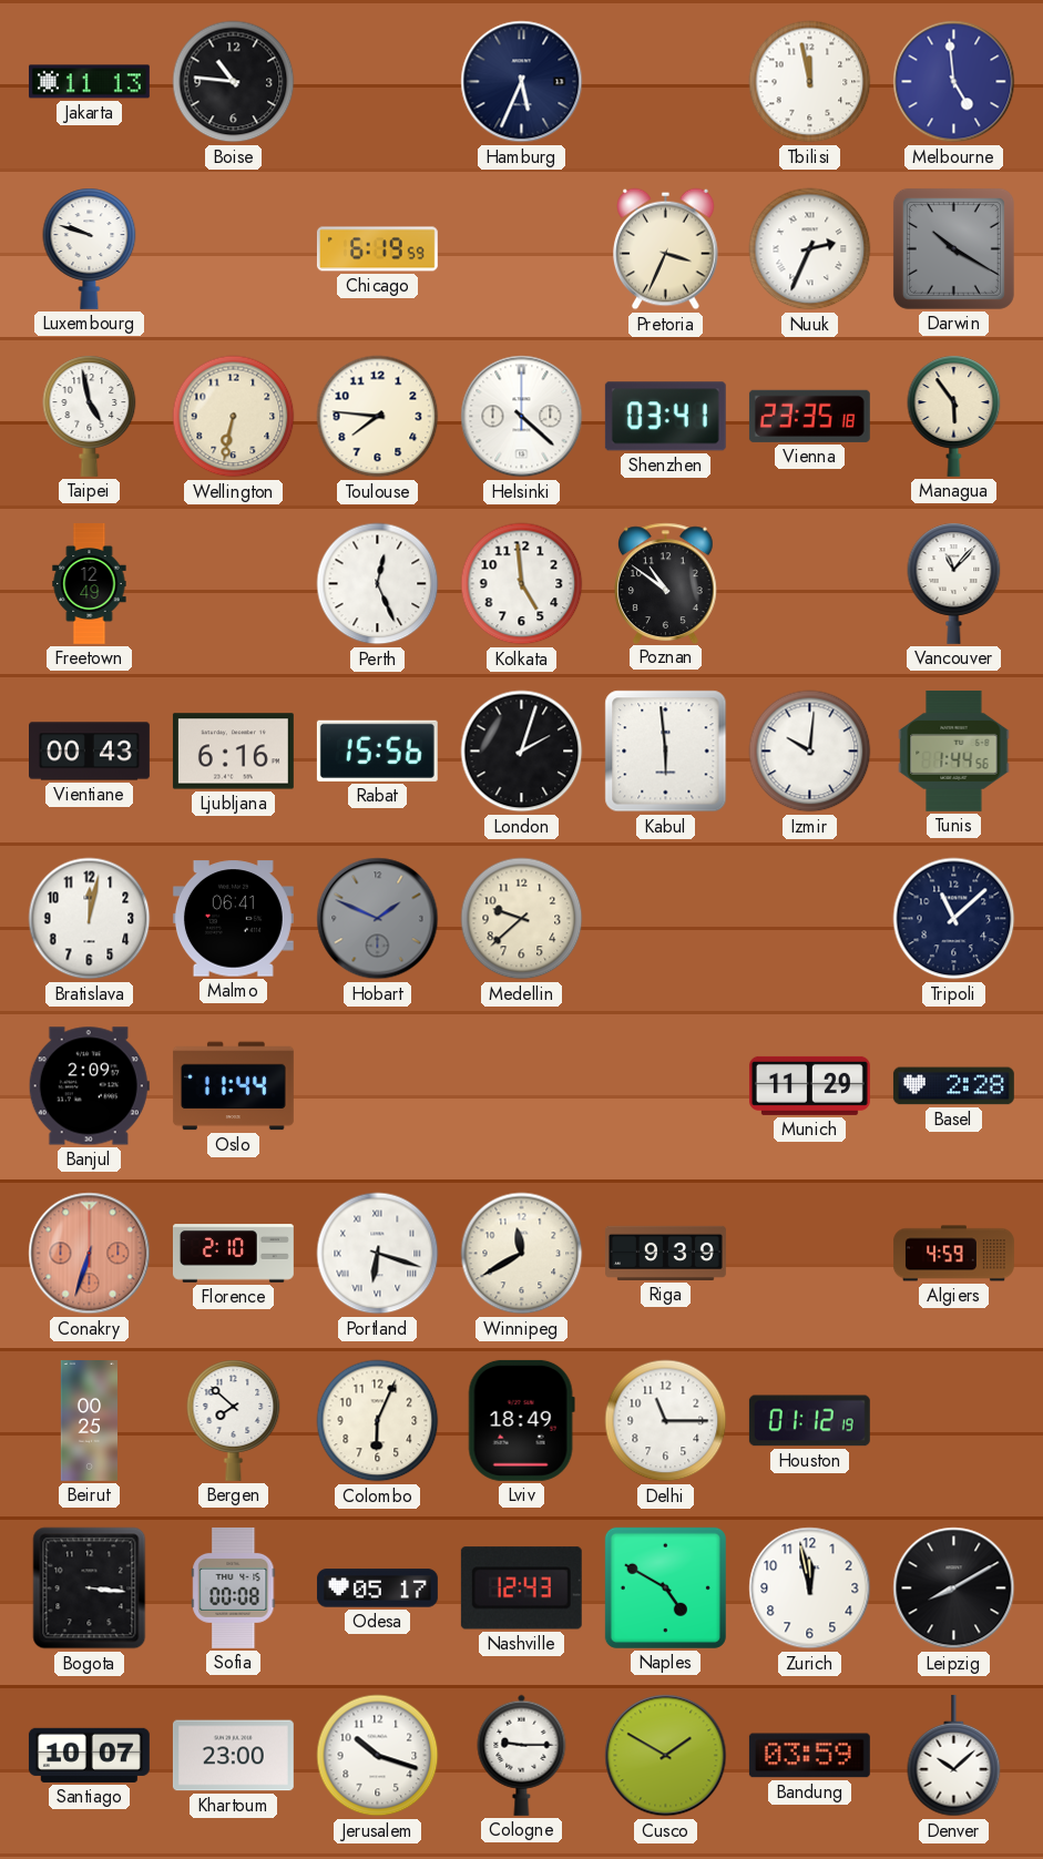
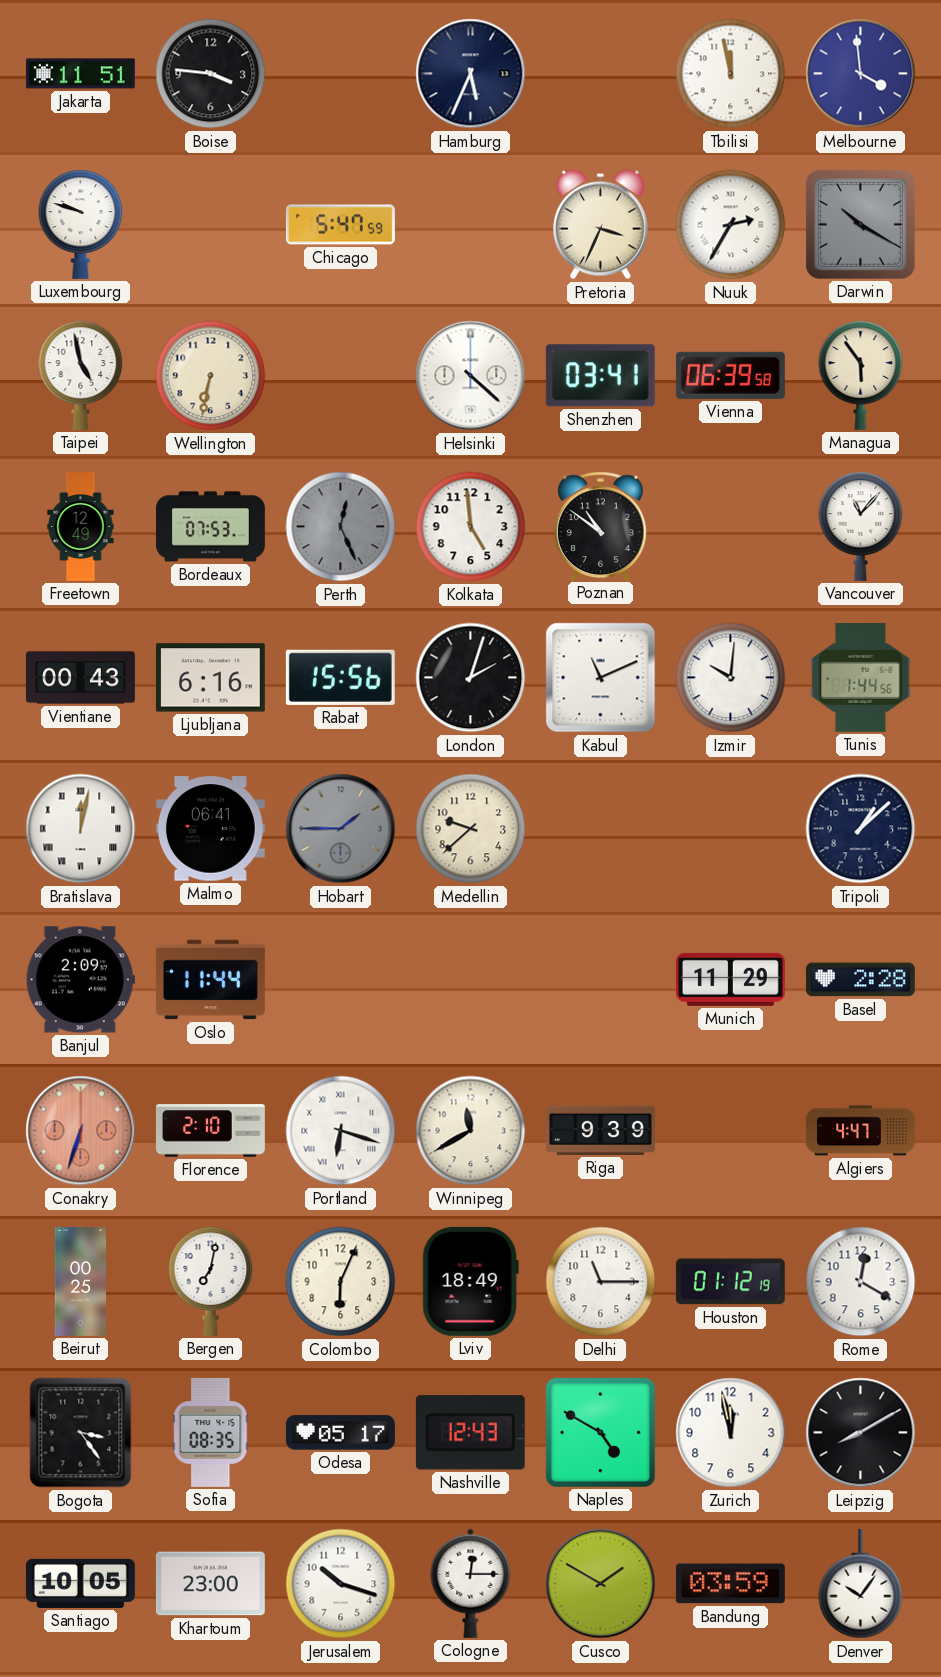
Jakarta: 11:13 -> 11:51 (80, 74)
Boise: 10:46 -> 3:46 (211, 74)
Melbourne: 4:59 -> 3:59 (861, 74)
Chicago: 6:19 -> 5:47 (340, 225)
Nuuk: 2:34 -> 2:35 (731, 225)
Toulouse: 7:46 -> none (378, 417)
Vienna: 23:35 -> 06:39 (730, 375)
Bordeaux: none -> 07:53 (211, 527)
Perth dial: white -> grey (341, 527)
Kabul: 5:59 -> 11:11 (601, 678)
Bratislava numerals: Arabic -> Roman (81, 829)
Hobart: 1:49 -> 1:45 (341, 829)
Tripoli: 11:08 -> 1:08 (861, 829)
Algiers: 4:59 -> 4:47 (861, 1131)
Bergen: 7:52 -> 7:02 (211, 1281)
Rome: none -> 12:20 (861, 1282)
Bogota: 3:16 -> 3:24 (81, 1433)
Sofia: 00:08 -> 08:35 (211, 1432)
Santiago: 10:07 -> 10:05 (80, 1583)
Cologne: 9:15 -> 12:15 (471, 1583)
Denver: 10:08 -> 10:06 (861, 1584)
